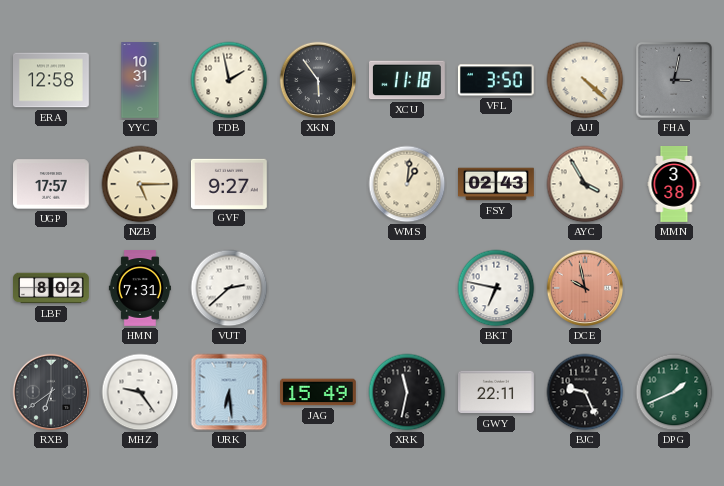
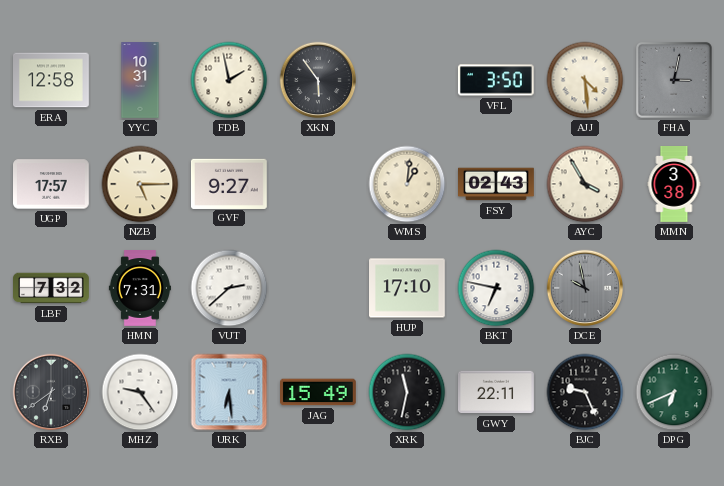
XCU: 11:18 -> none (408, 80)
AJJ: 4:22 -> 4:29 (585, 80)
LBF: 8:02 -> 7:32 (52, 288)
HUP: none -> 17:10 (408, 288)
DCE dial: salmon -> grey (585, 288)
DPG: 1:41 -> 6:41 (674, 392)
